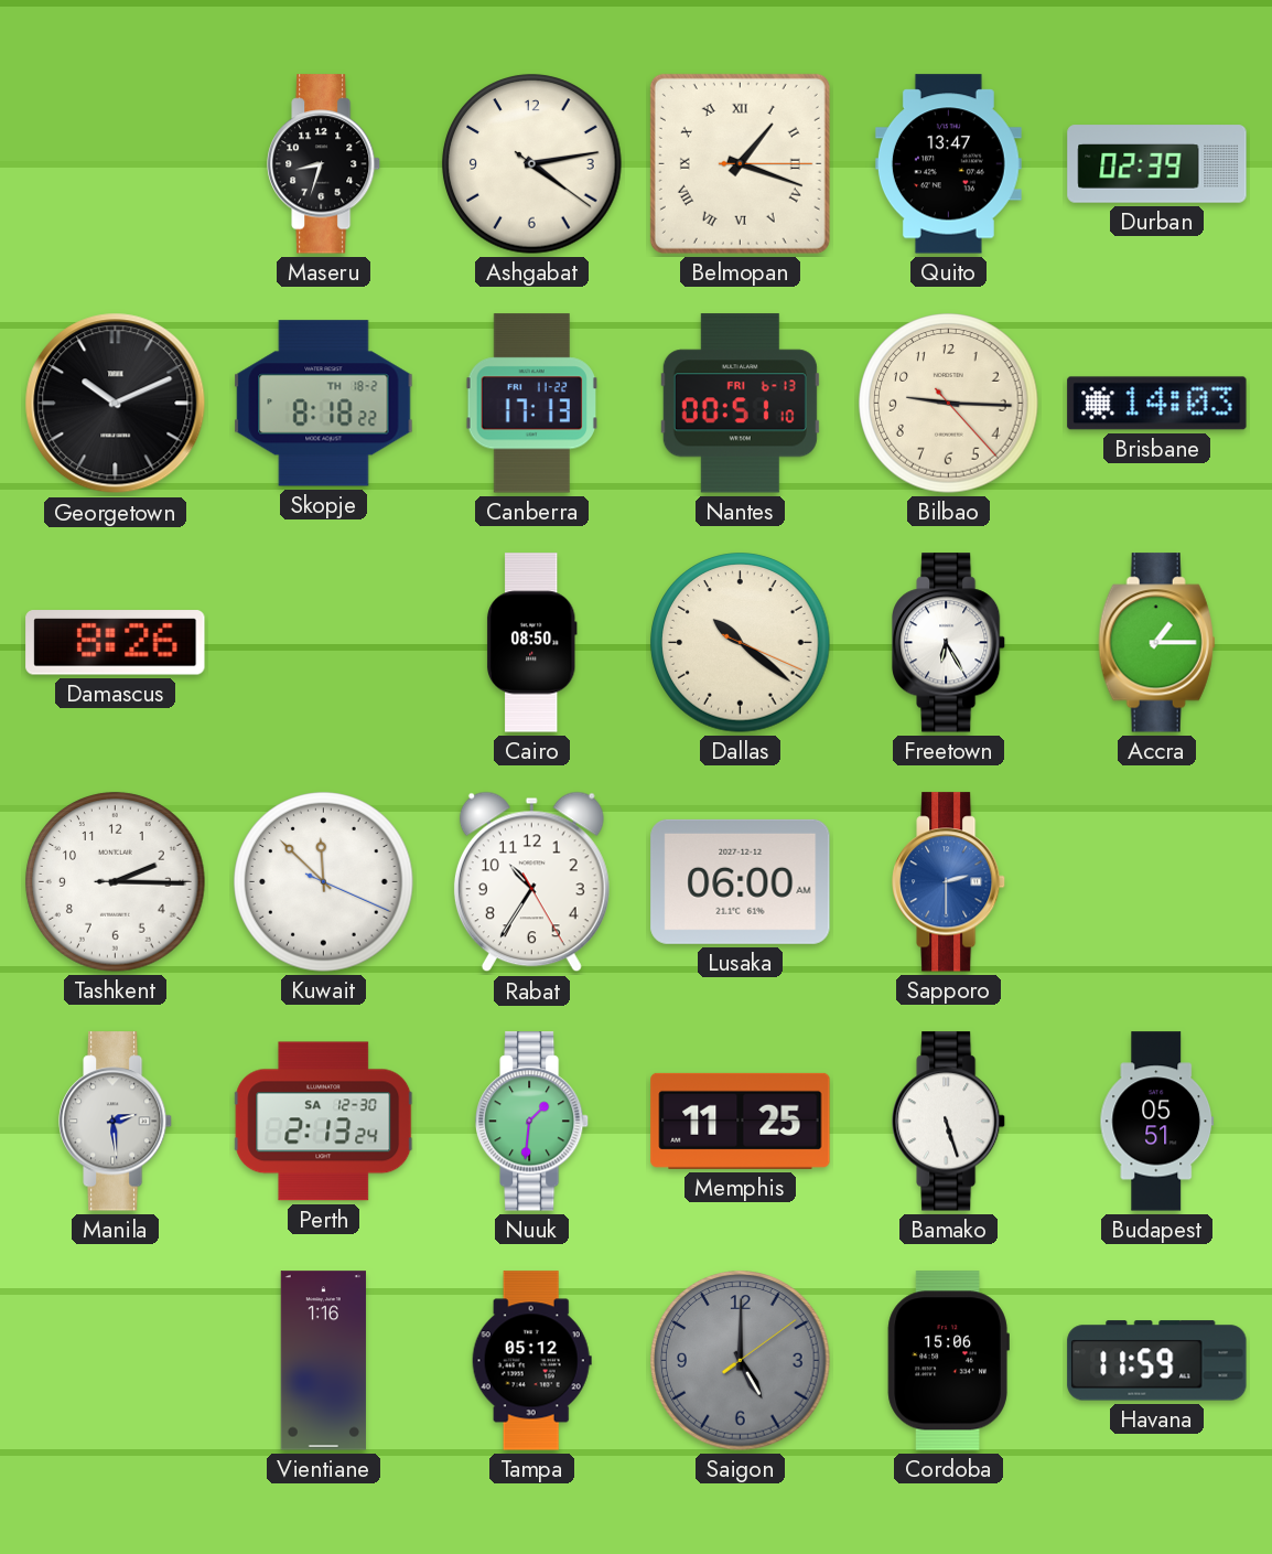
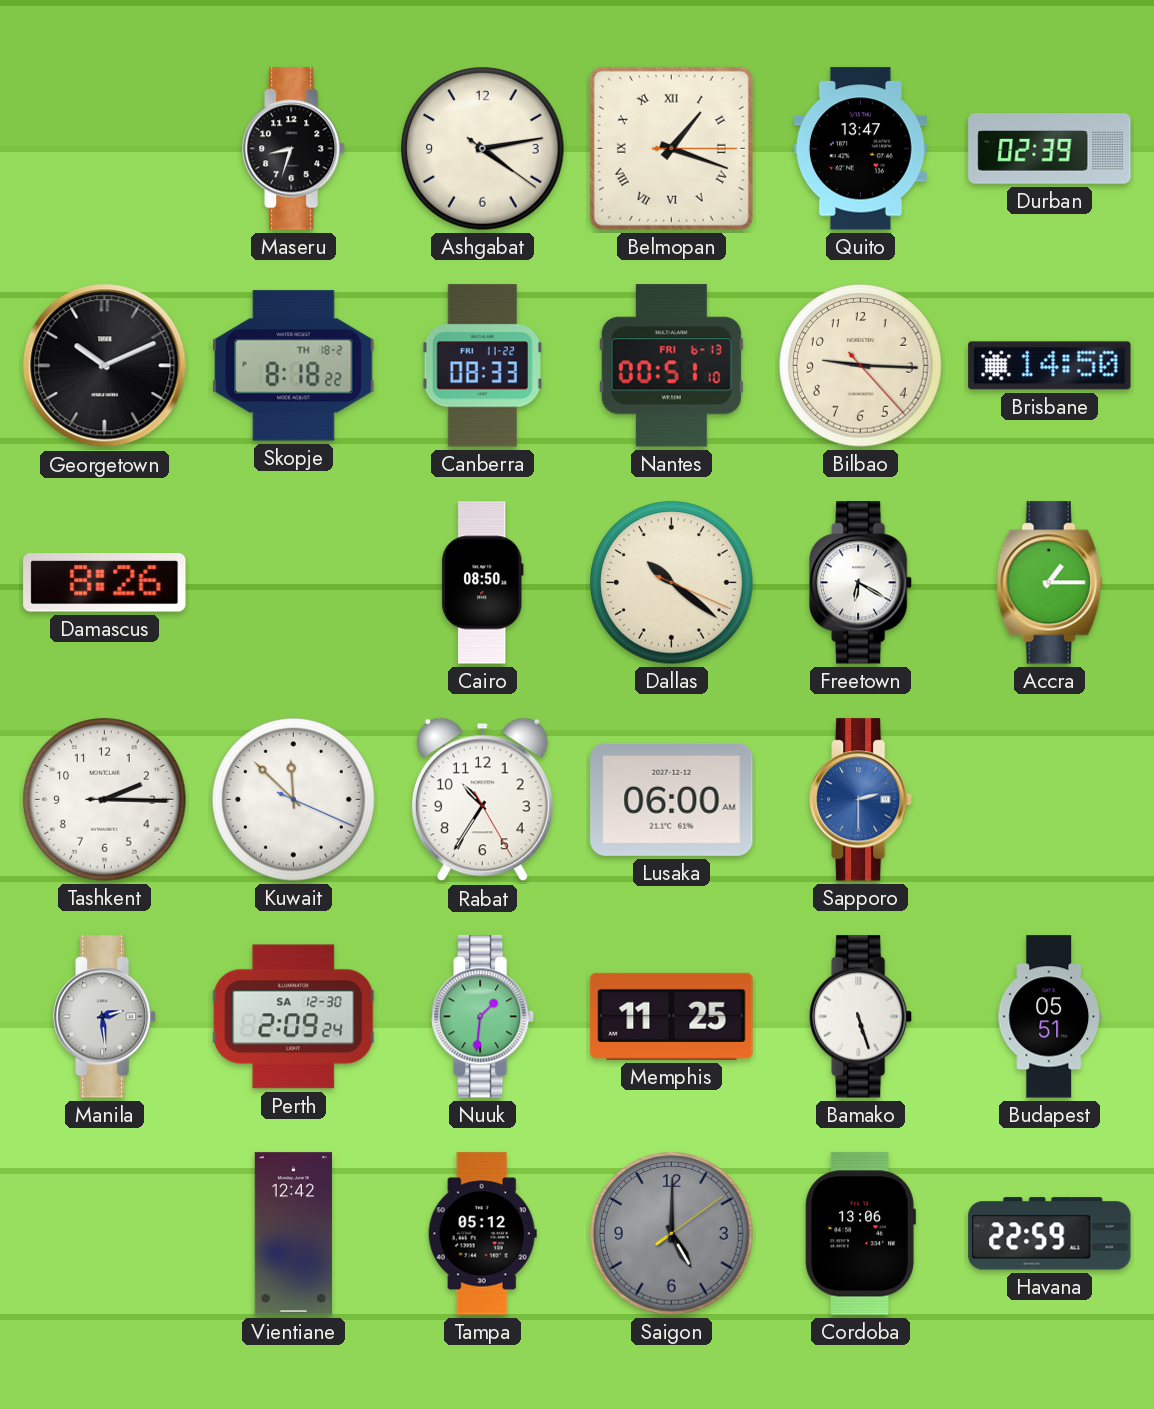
Canberra: 17:13 -> 08:33 (482, 366)
Brisbane: 14:03 -> 14:50 (1050, 366)
Freetown: 6:25 -> 6:20 (862, 583)
Perth: 2:13 -> 2:09 (294, 1017)
Vientiane: 1:16 -> 12:42 (293, 1234)
Cordoba: 15:06 -> 13:06 (860, 1234)
Havana: 11:59 -> 22:59 (1050, 1234)
